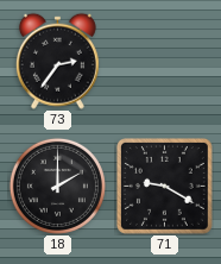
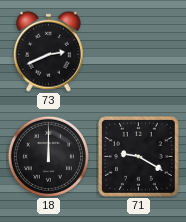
73: 2:36 -> 2:41 (48, 51)
18: 2:00 -> 12:00 (48, 156)
